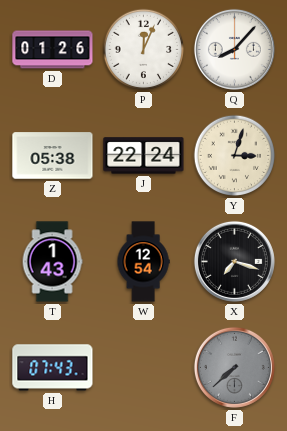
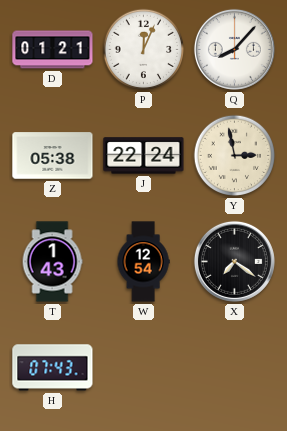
D: 01:26 -> 01:21 (53, 50)
Y: 3:03 -> 2:58 (235, 156)
X: 7:18 -> 7:21 (234, 261)
F: 7:38 -> none (234, 367)
